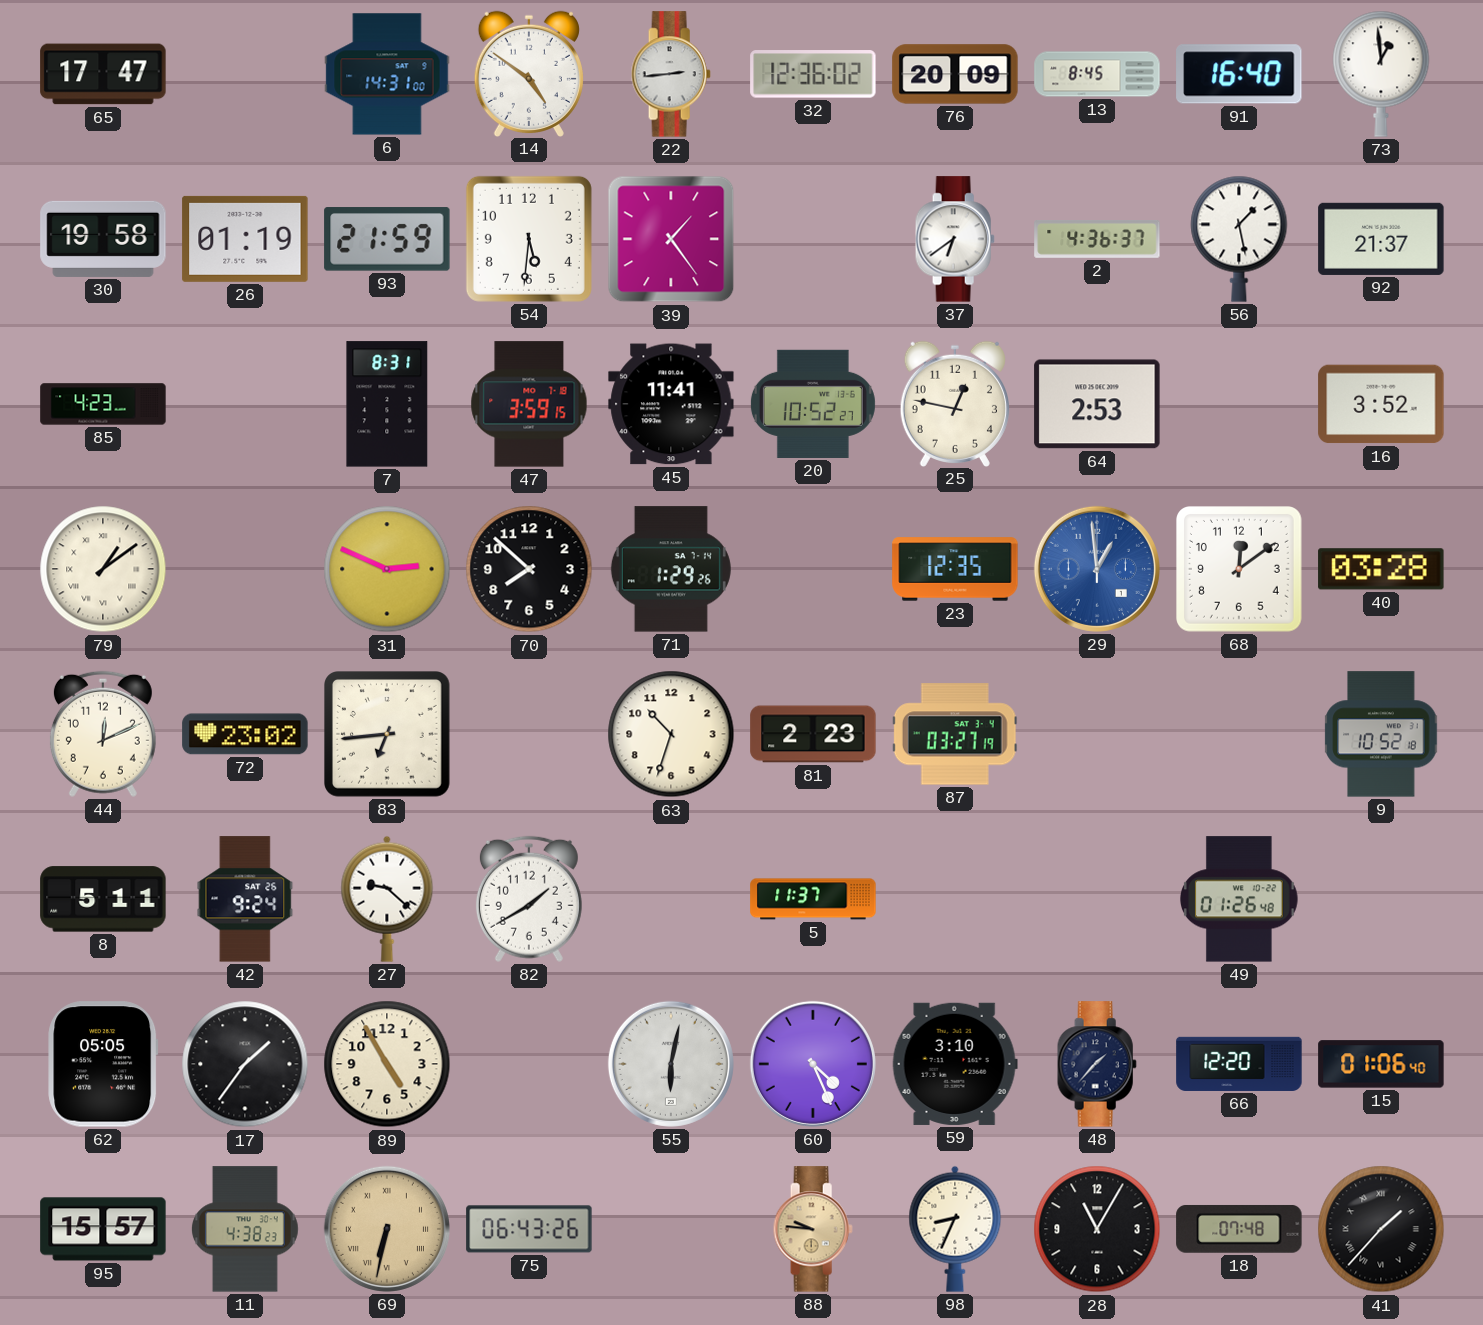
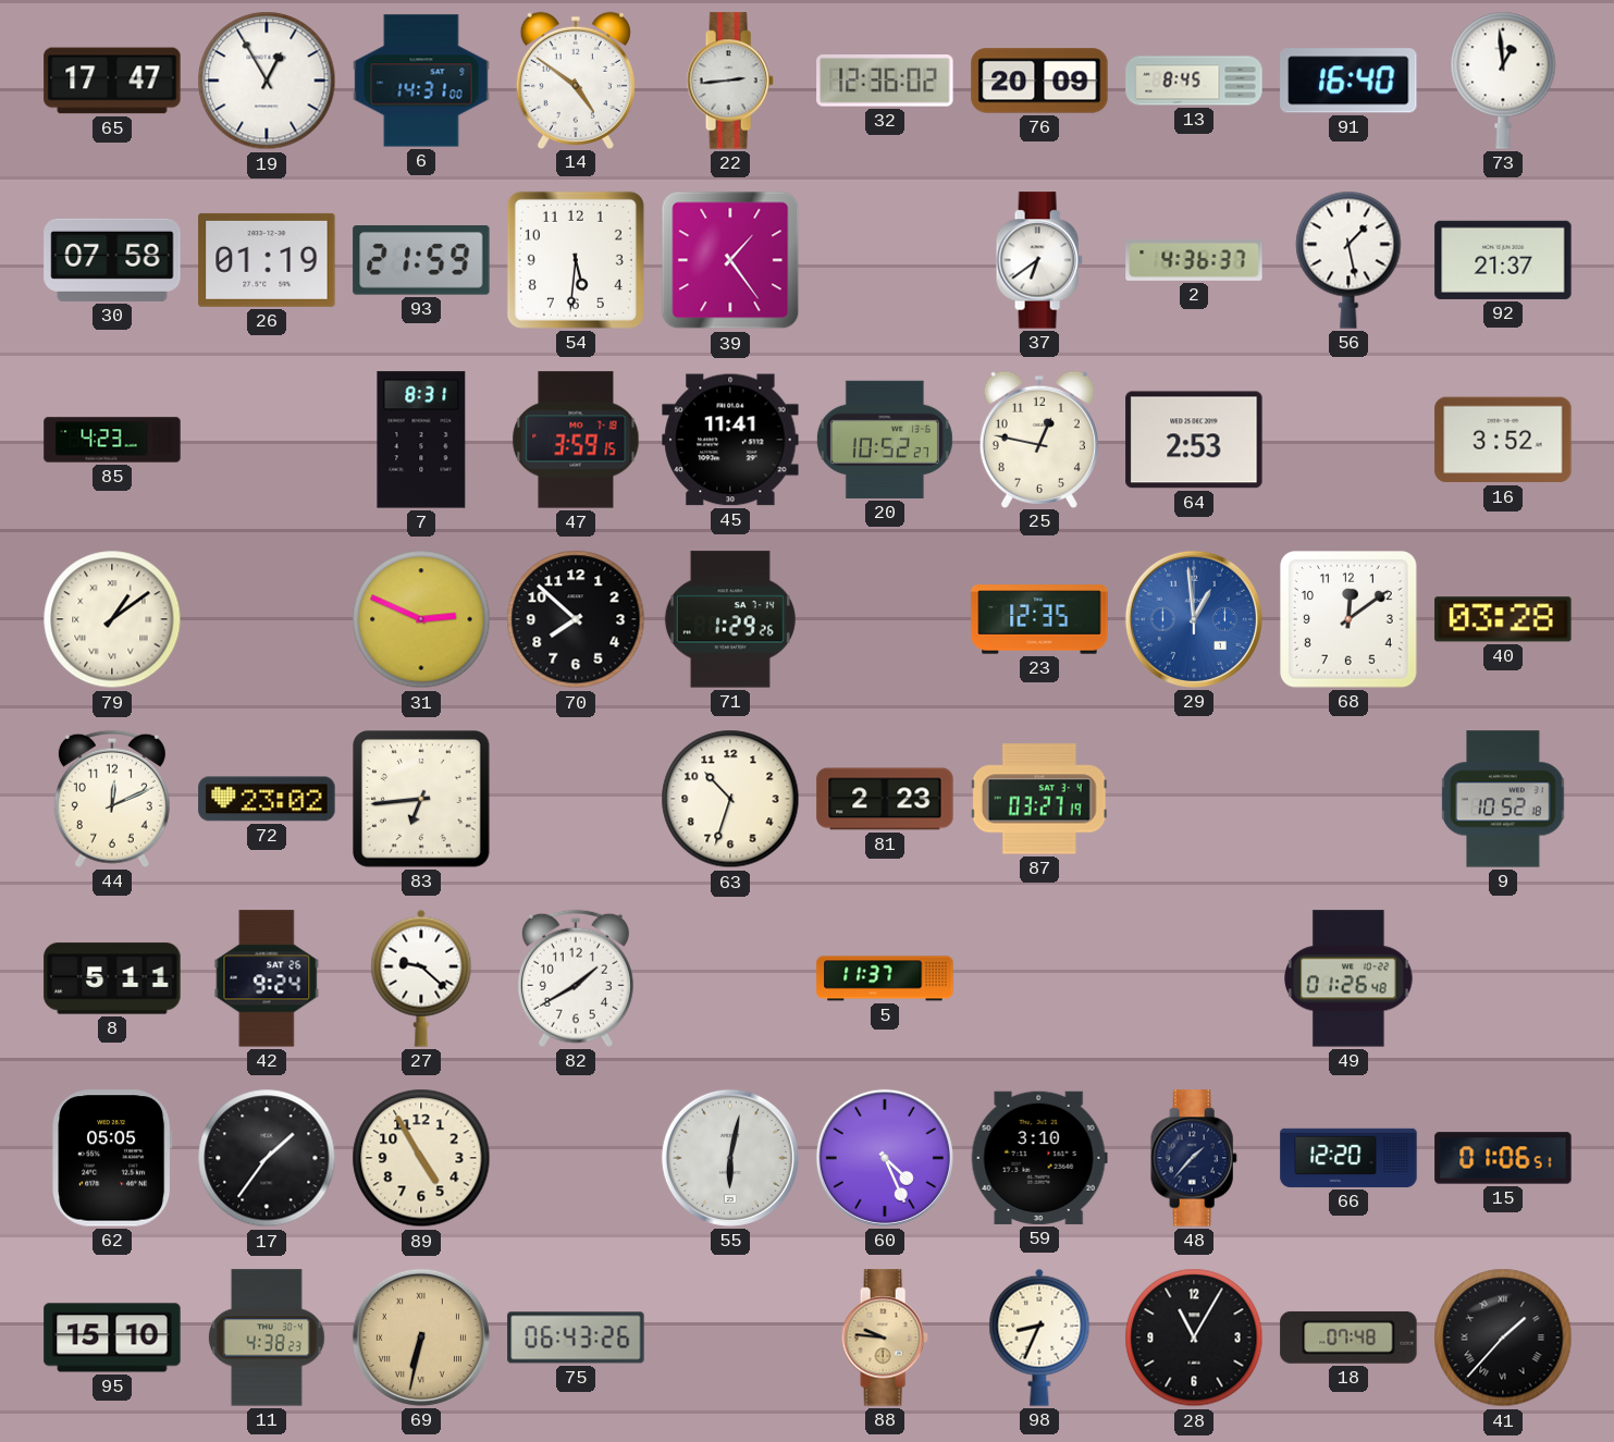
19: none -> 12:55 (267, 81)
30: 19:58 -> 07:58 (112, 260)
15: 01:06:40 -> 01:06:51 (1503, 1158)
95: 15:57 -> 15:10 (112, 1338)
